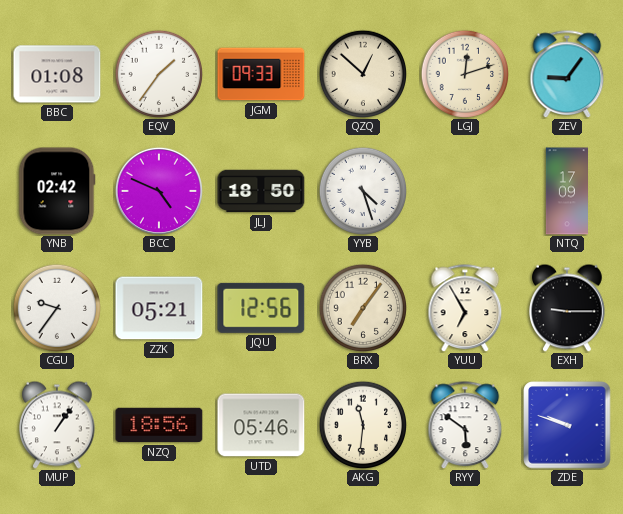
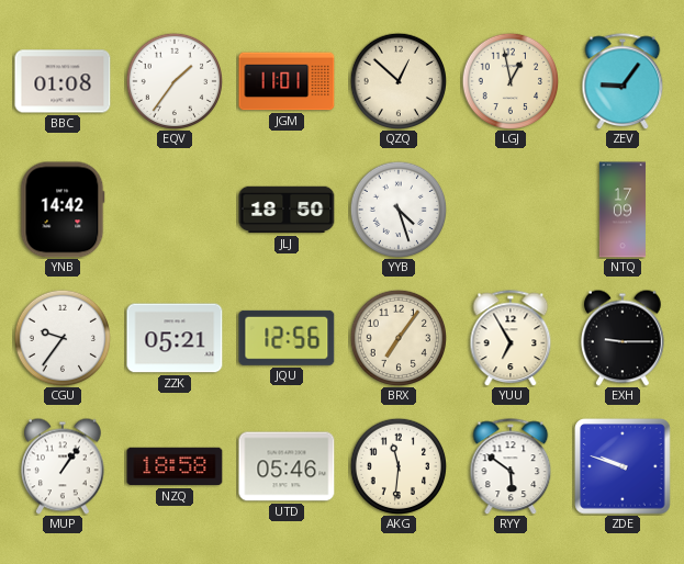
JGM: 09:33 -> 11:01 (287, 81)
LGJ: 12:12 -> 12:58 (509, 80)
YNB: 02:42 -> 14:42 (63, 210)
BCC: 4:49 -> none (158, 190)
NZQ: 18:56 -> 18:58 (175, 466)
